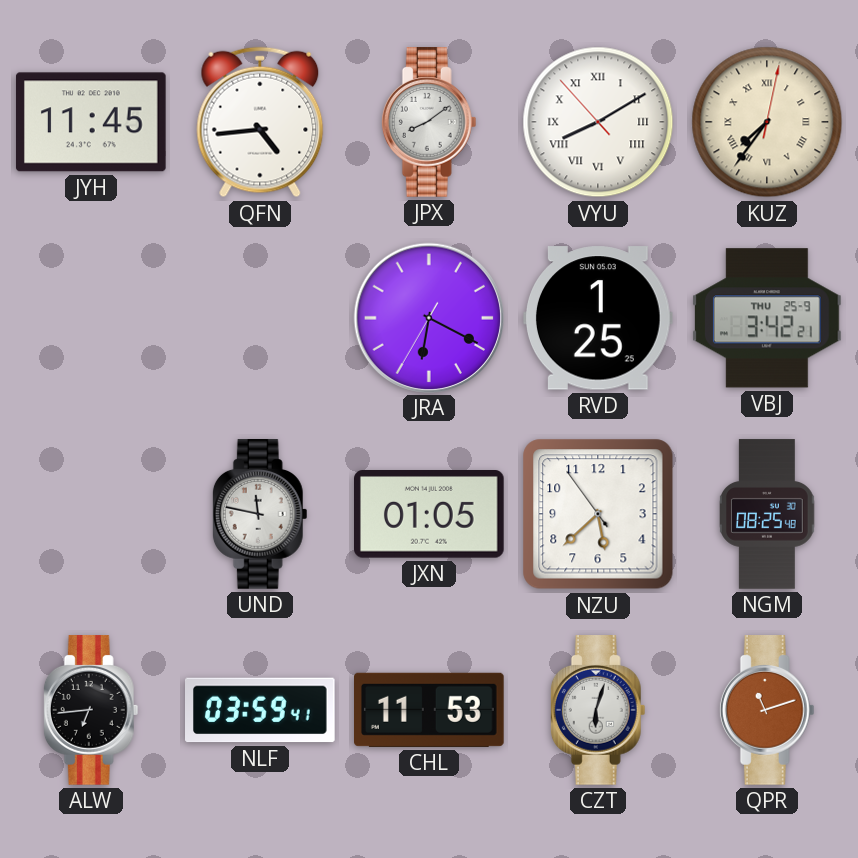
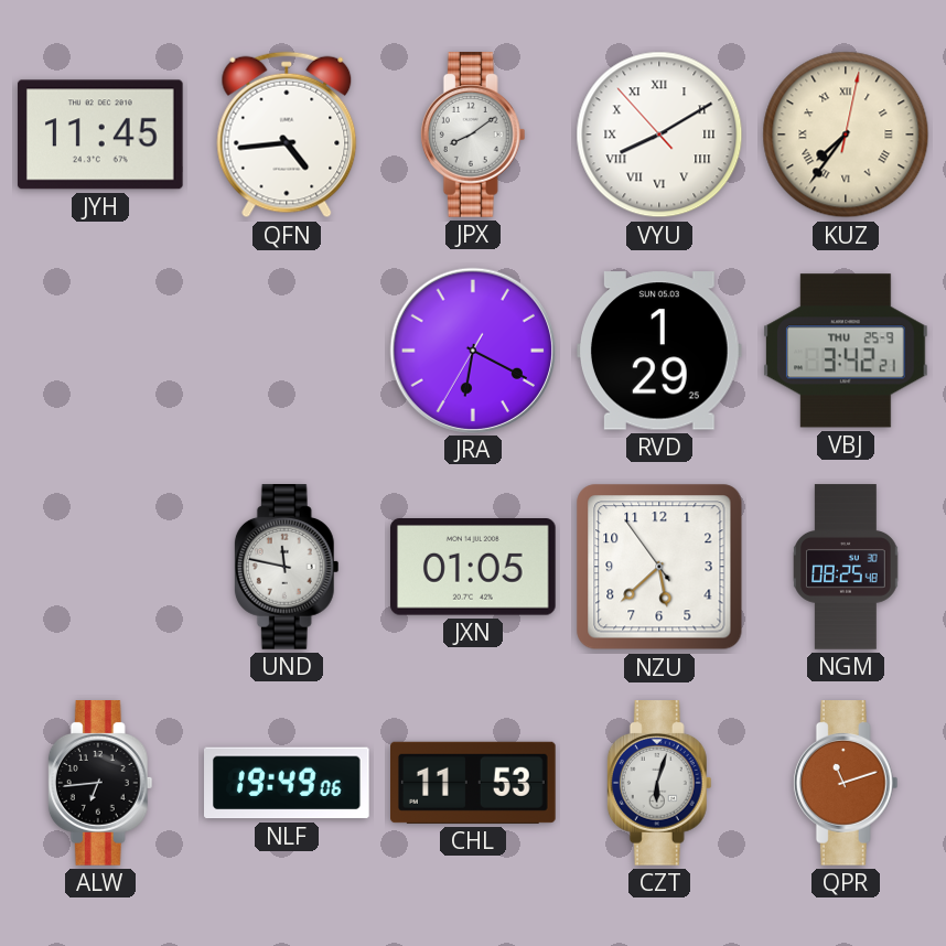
RVD: 1:25 -> 1:29 (659, 351)
NLF: 03:59 -> 19:49 (288, 783)
